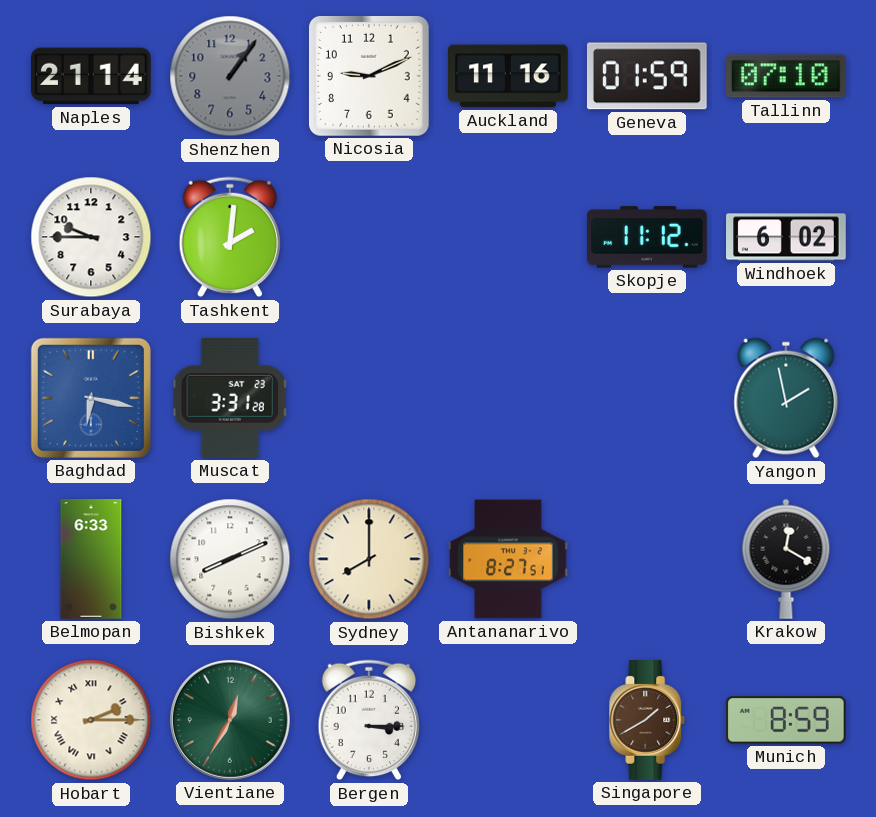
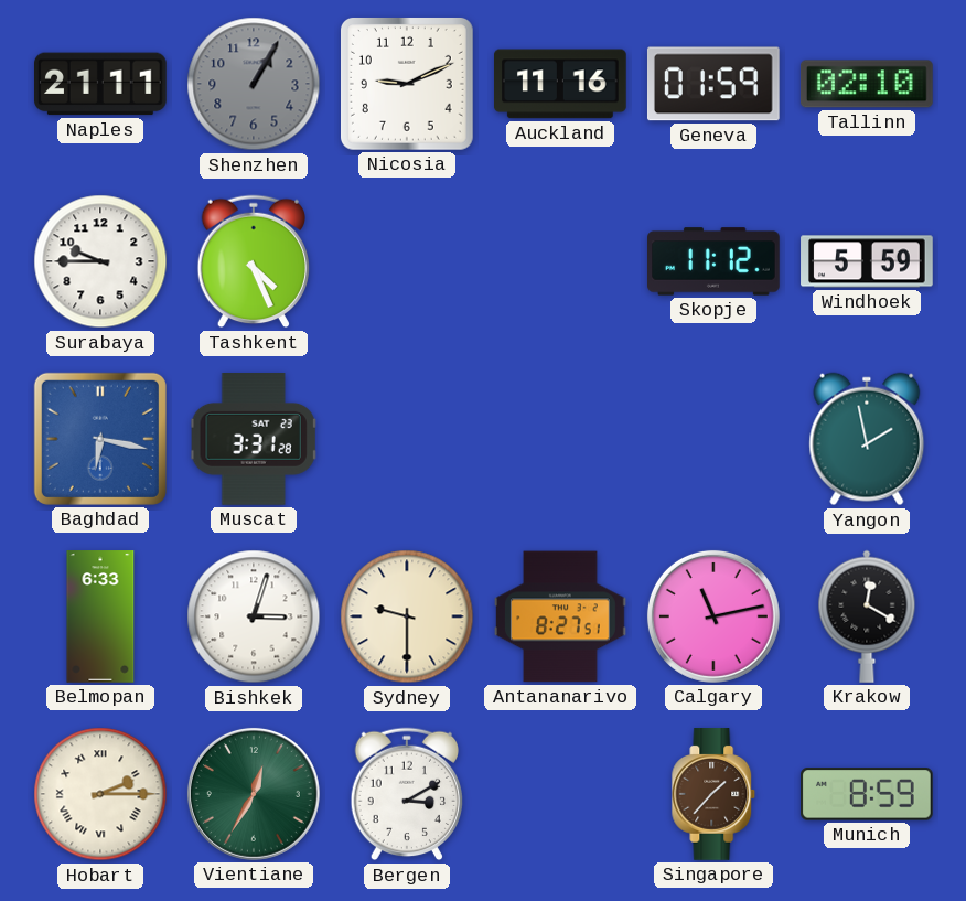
Naples: 21:14 -> 21:11 (101, 84)
Shenzhen: 1:06 -> 1:05 (254, 84)
Tallinn: 07:10 -> 02:10 (867, 84)
Tashkent: 2:01 -> 4:26 (254, 261)
Windhoek: 6:02 -> 5:59 (867, 261)
Bishkek: 8:11 -> 3:03 (254, 616)
Sydney: 8:00 -> 9:30 (407, 616)
Calgary: none -> 11:13 (713, 616)
Bergen: 3:15 -> 3:10 (407, 794)
Singapore: 1:40 -> 1:37 (713, 794)
